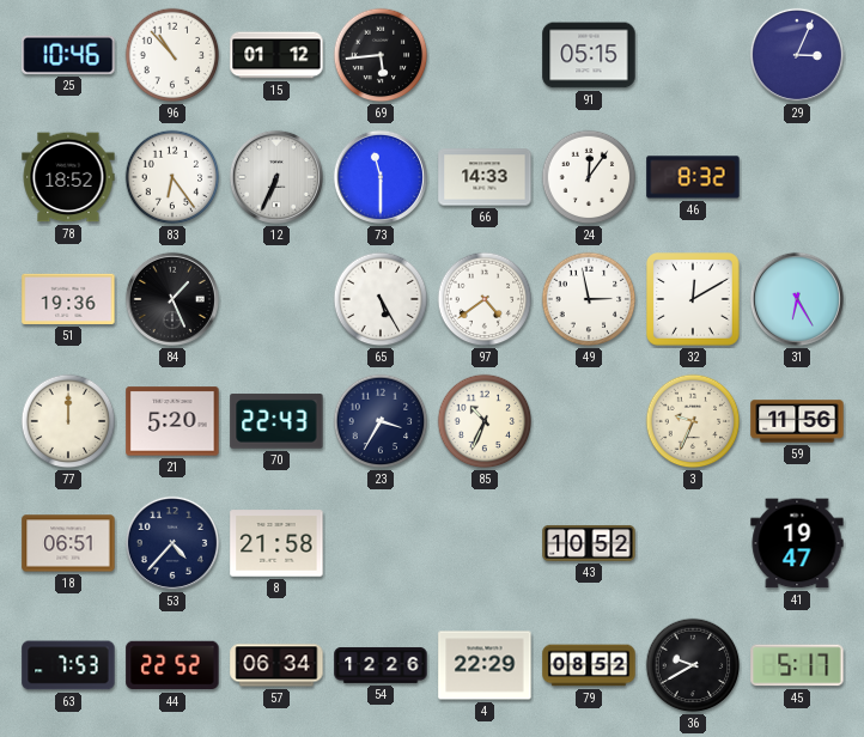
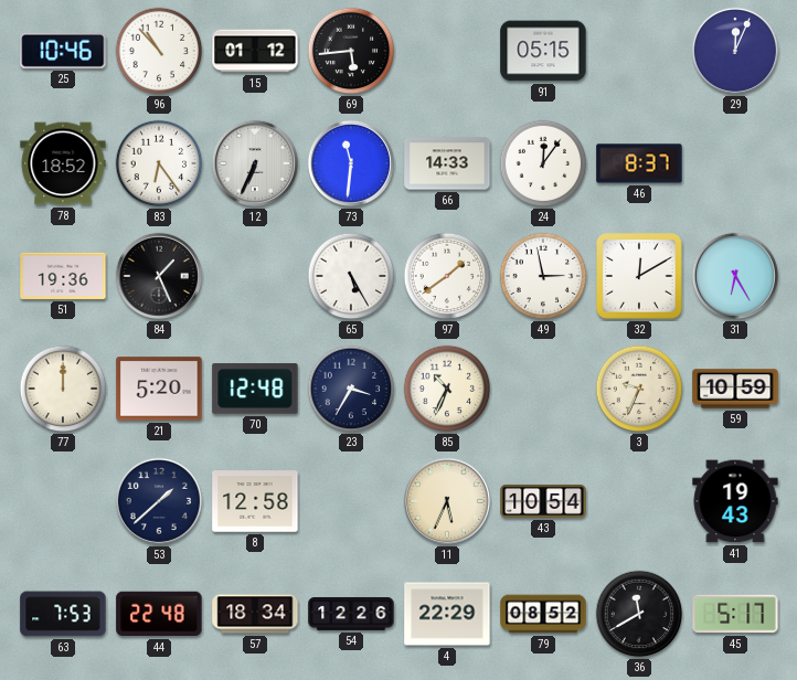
29: 3:04 -> 12:04 (735, 51)
73: 11:30 -> 11:31 (351, 163)
46: 8:32 -> 8:37 (639, 163)
97: 4:39 -> 1:39 (447, 276)
70: 22:43 -> 12:48 (255, 389)
59: 11:56 -> 10:59 (735, 389)
18: 06:51 -> none (68, 543)
53: 4:37 -> 1:38 (159, 501)
8: 21:58 -> 12:58 (255, 501)
11: none -> 5:34 (447, 501)
43: 10:52 -> 10:54 (543, 501)
41: 19:47 -> 19:43 (735, 501)
44: 22:52 -> 22:48 (159, 614)
57: 06:34 -> 18:34 (255, 614)
36: 9:40 -> 11:40 (639, 614)
